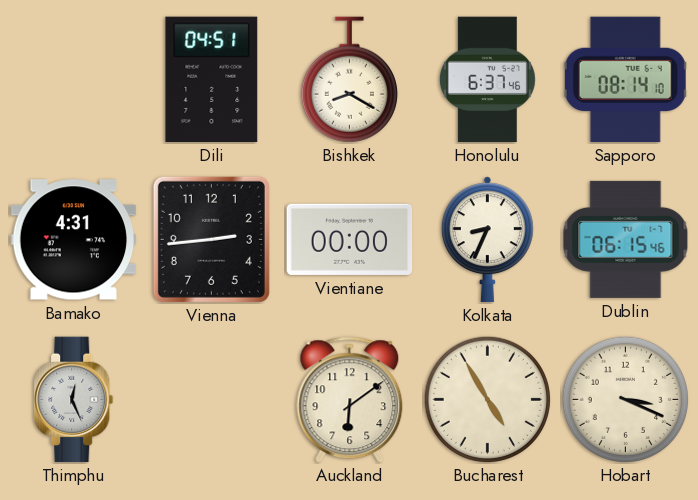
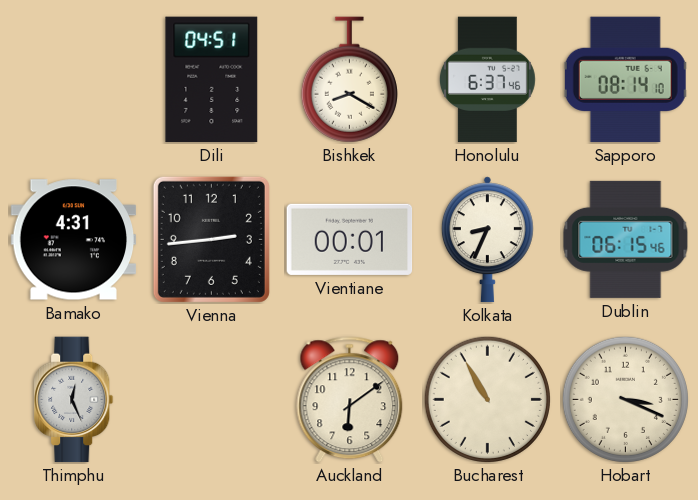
Vientiane: 00:00 -> 00:01 (350, 239)
Bucharest: 4:55 -> 10:55 (487, 399)
